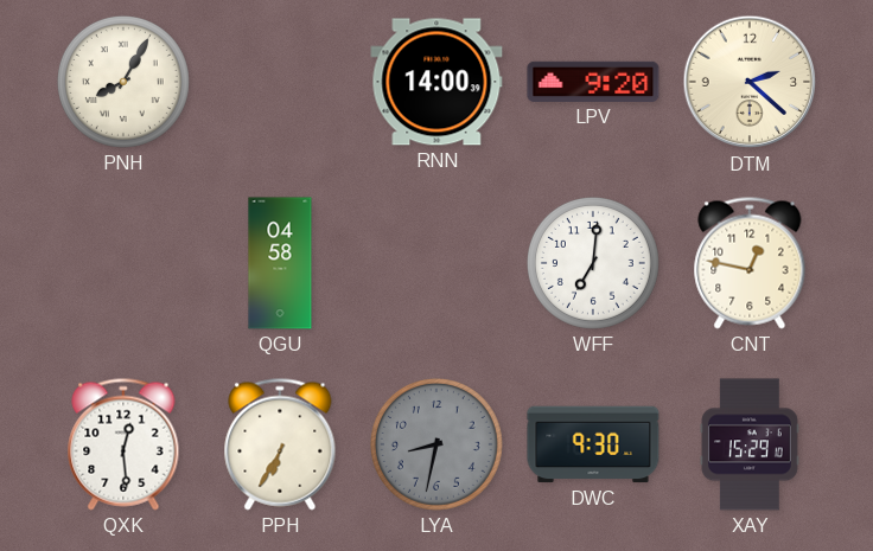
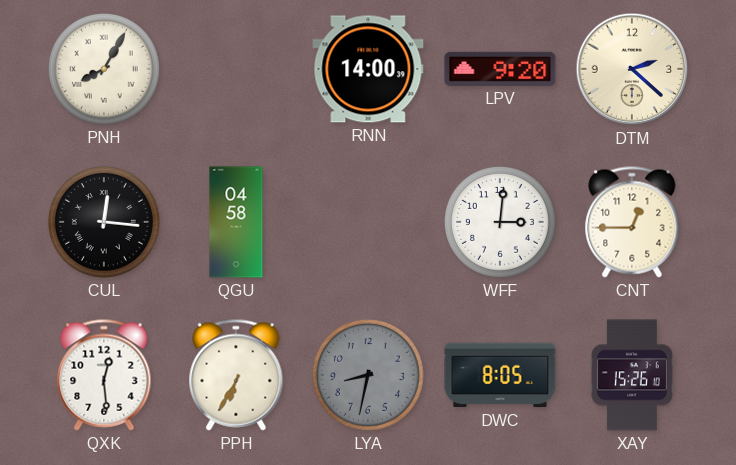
CUL: none -> 12:16 (104, 222)
WFF: 7:01 -> 3:01 (500, 222)
CNT: 12:47 -> 12:45 (632, 222)
DWC: 9:30 -> 8:05 (500, 375)
XAY: 15:29 -> 15:26 (632, 375)
